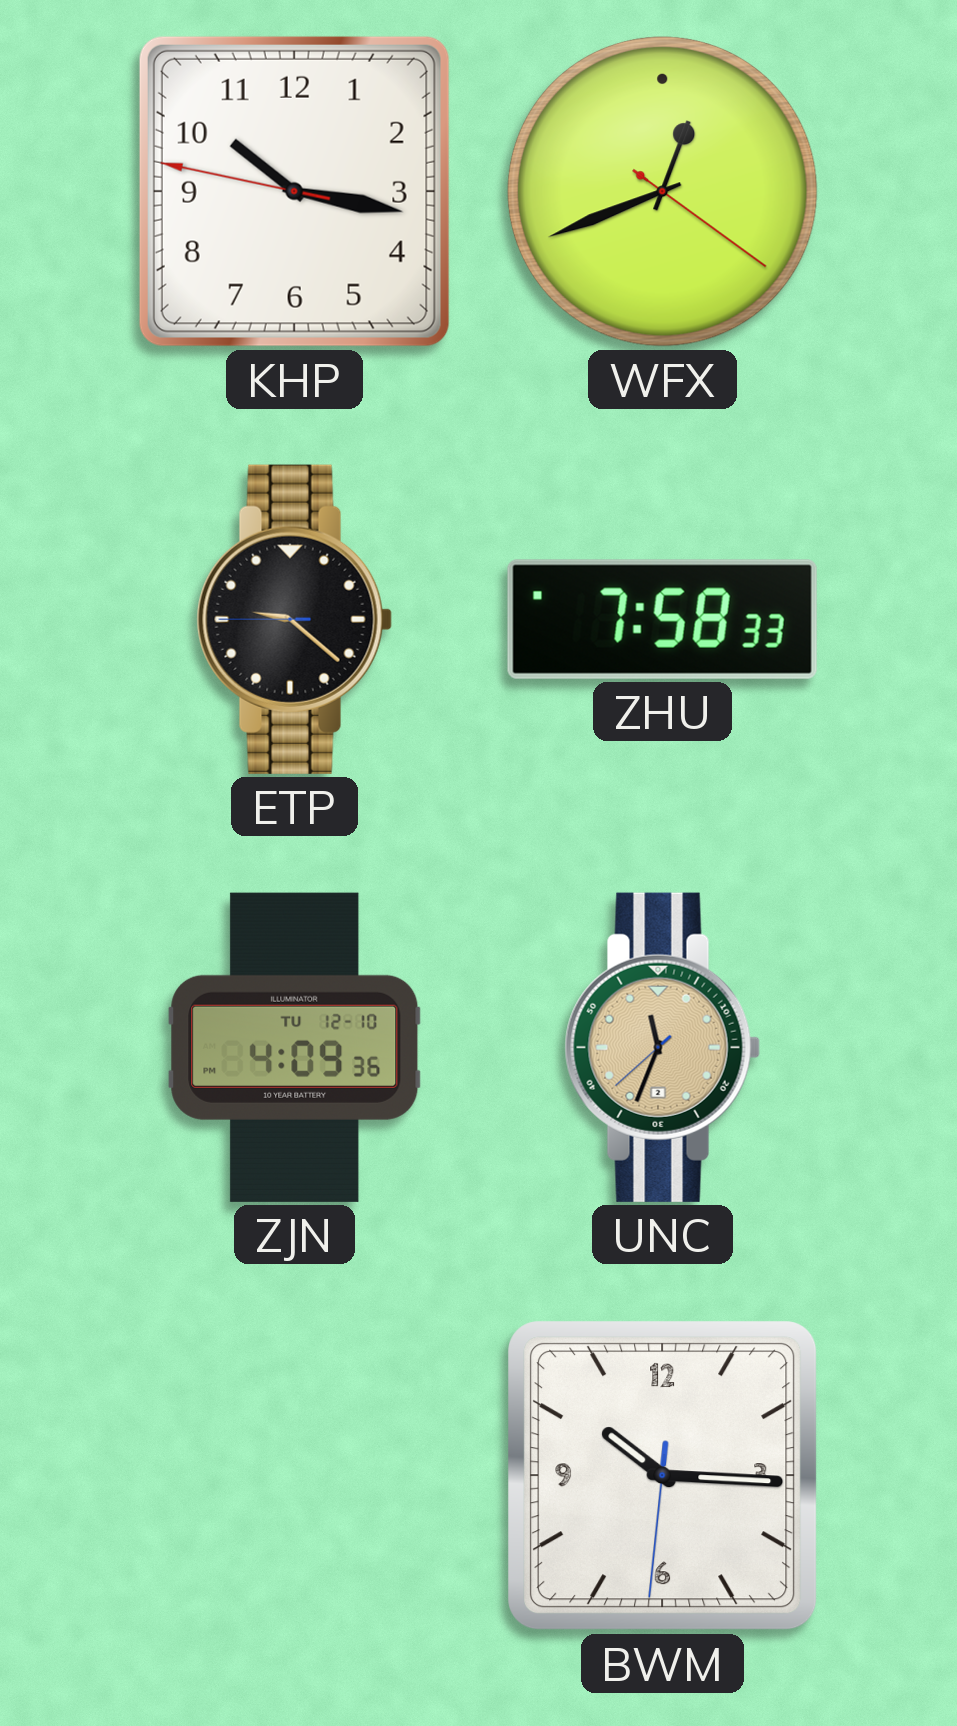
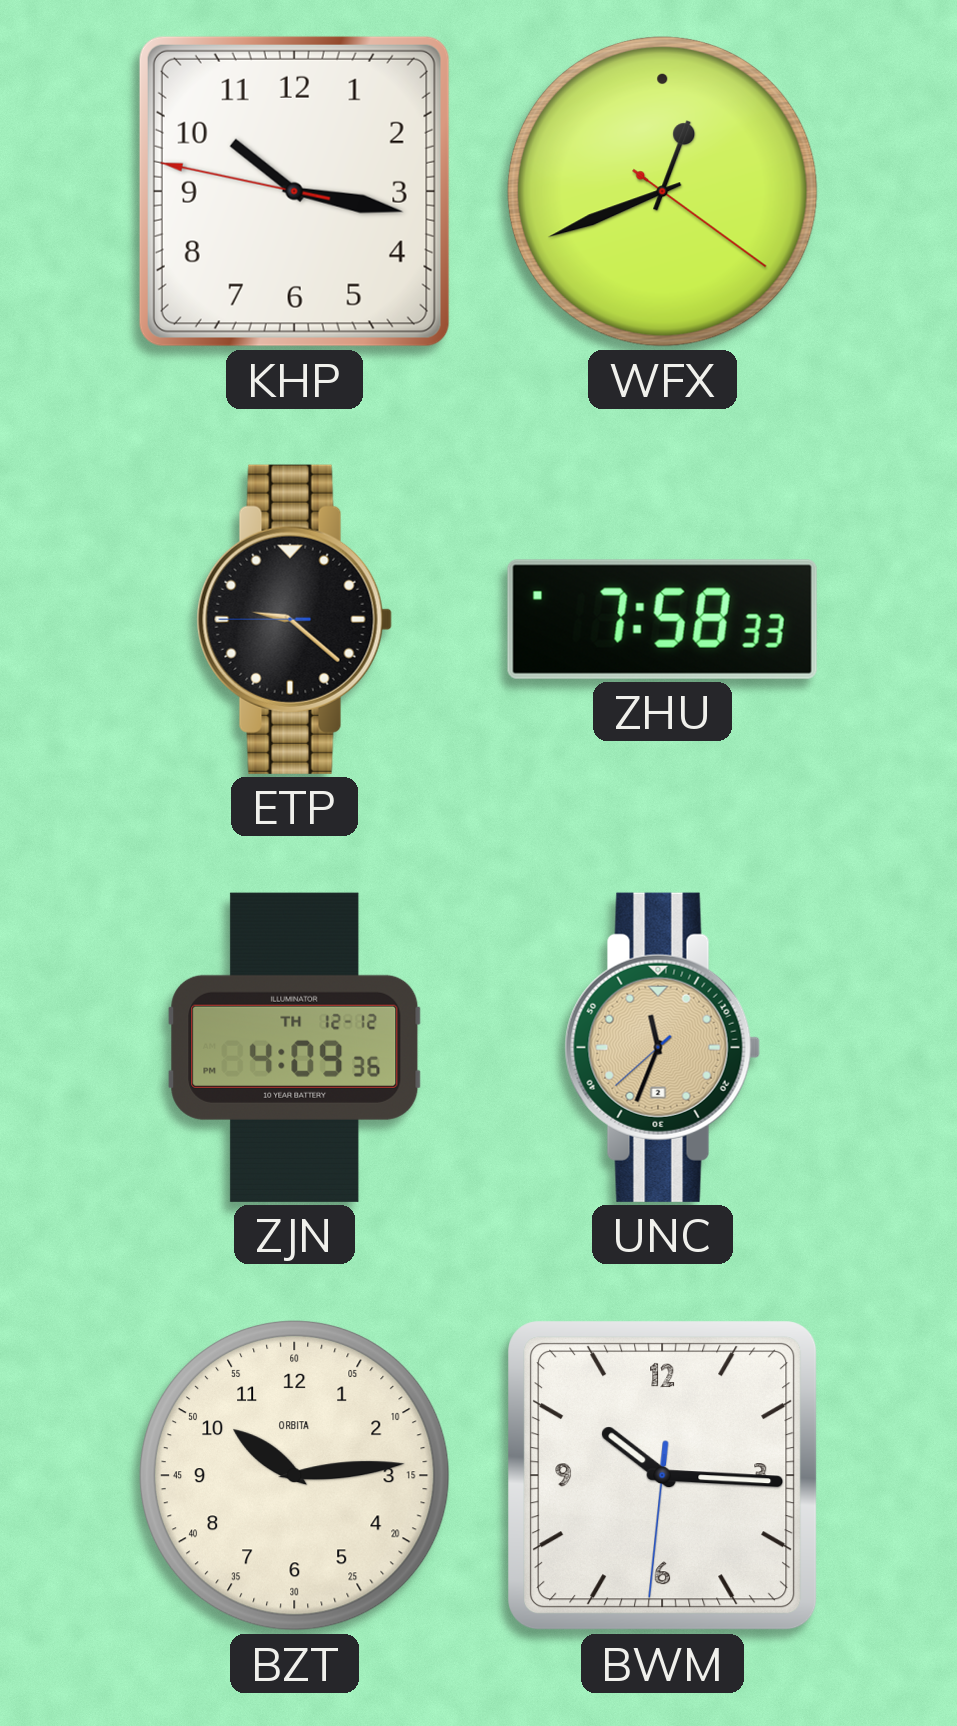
ZJN date: TU 12-10 -> TH 12-12 (295, 1047)
BZT: none -> 10:14 (294, 1475)
